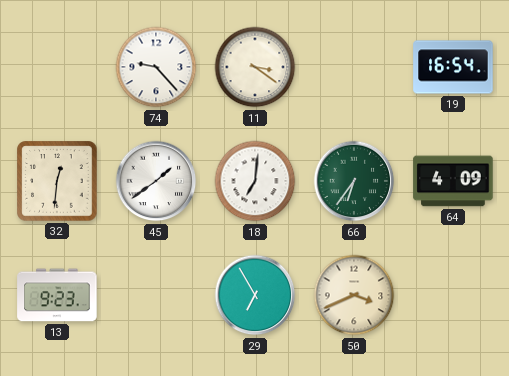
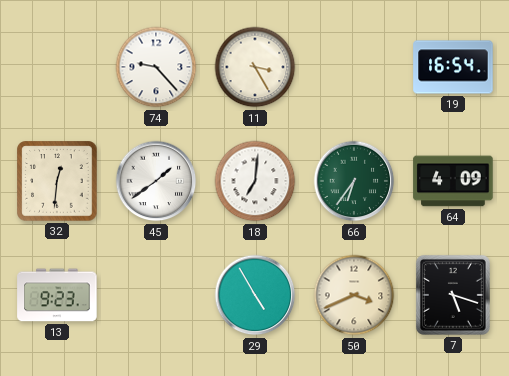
11: 3:21 -> 3:25 (255, 67)
29: 6:55 -> 4:55 (255, 295)
7: none -> 5:18 (453, 295)
